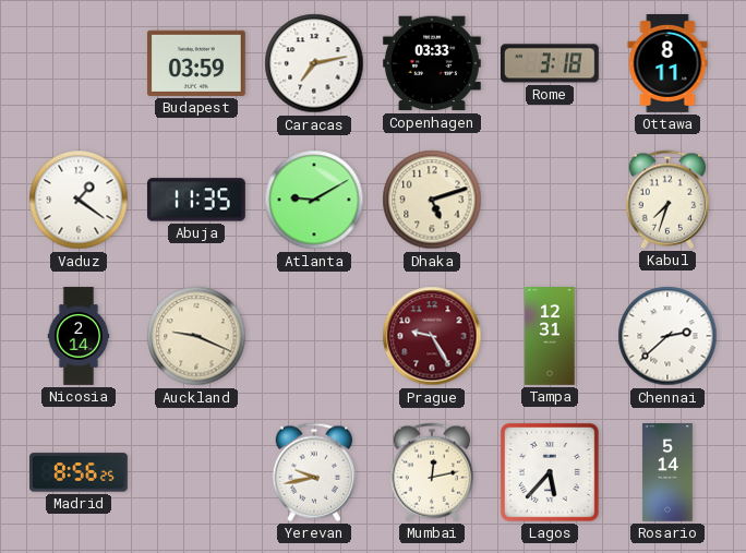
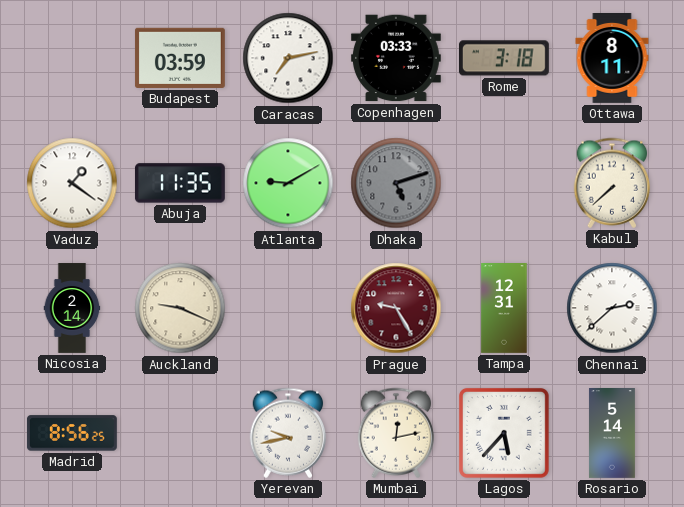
Dhaka dial: cream -> grey (396, 183)
Kabul: 7:33 -> 7:38 (612, 183)
